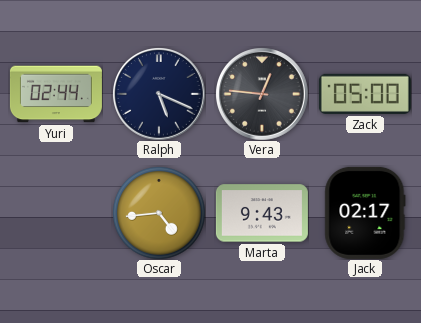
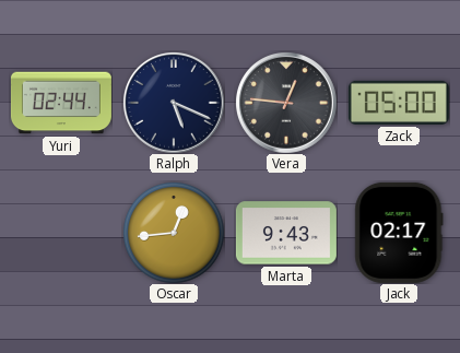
Oscar: 4:44 -> 12:44 (174, 233)
